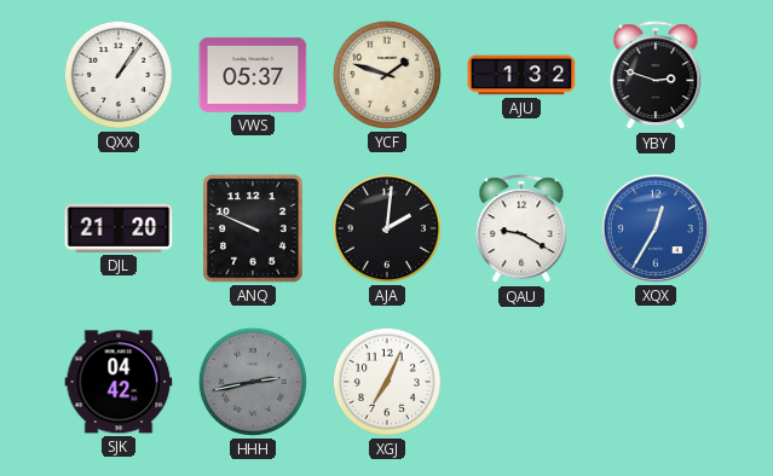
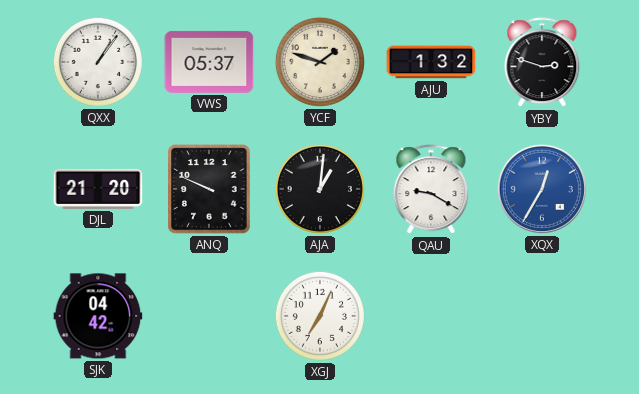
AJA: 2:01 -> 1:01 (320, 189)
HHH: 2:43 -> none (253, 382)
